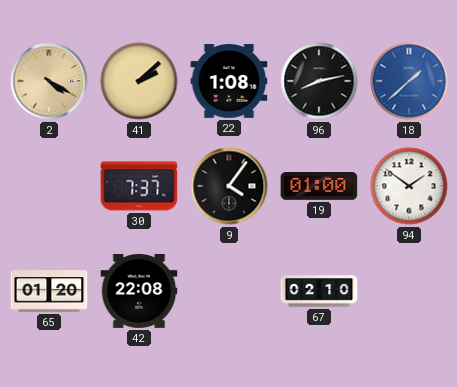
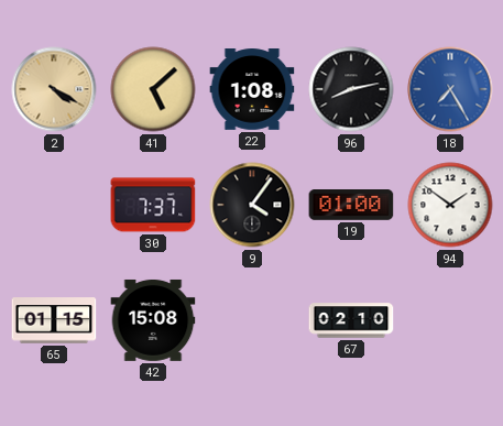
41: 2:08 -> 5:08 (153, 89)
18: 1:38 -> 7:25 (450, 89)
65: 01:20 -> 01:15 (54, 320)
42: 22:08 -> 15:08 (153, 320)
